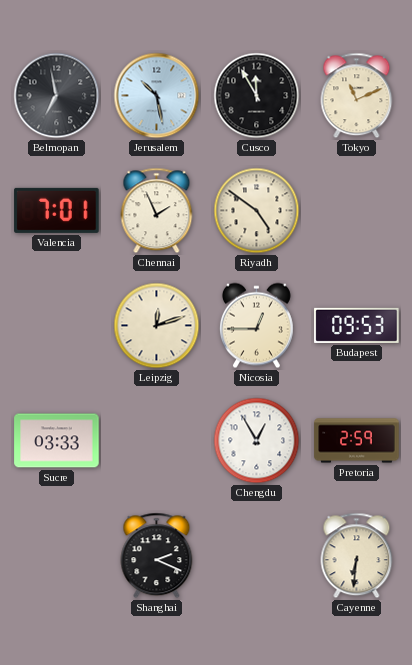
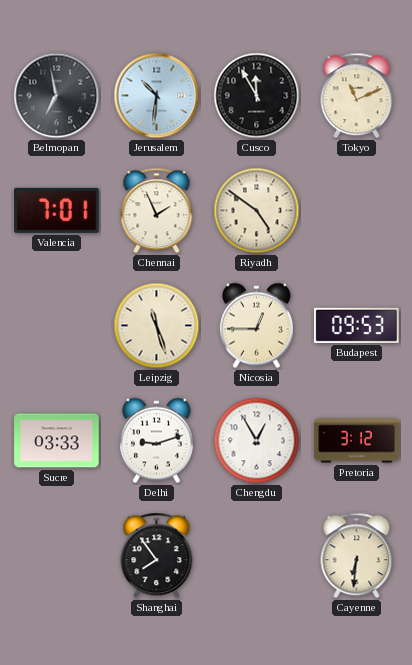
Jerusalem: 10:28 -> 10:31 (157, 96)
Leipzig: 12:12 -> 11:27 (157, 326)
Delhi: none -> 9:12 (156, 441)
Pretoria: 2:59 -> 3:12 (357, 441)
Shanghai: 2:19 -> 7:54 (157, 556)
